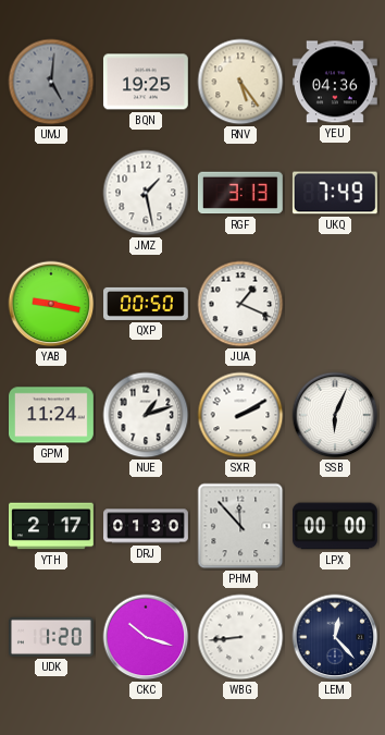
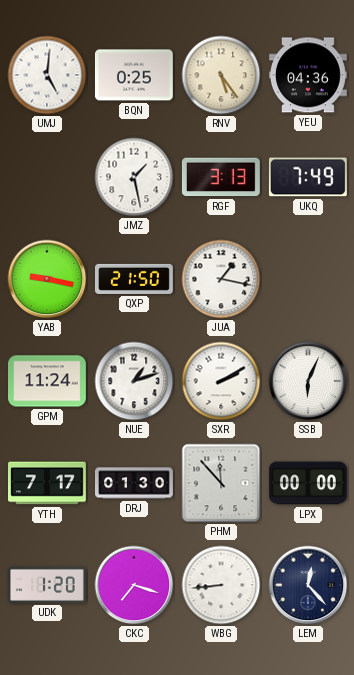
UMJ dial: grey -> white (47, 75)
BQN: 19:25 -> 0:25 (134, 75)
QXP: 00:50 -> 21:50 (135, 279)
JUA: 1:19 -> 1:17 (221, 279)
YTH: 2:17 -> 7:17 (48, 483)
CKC: 10:18 -> 7:18 (134, 585)
